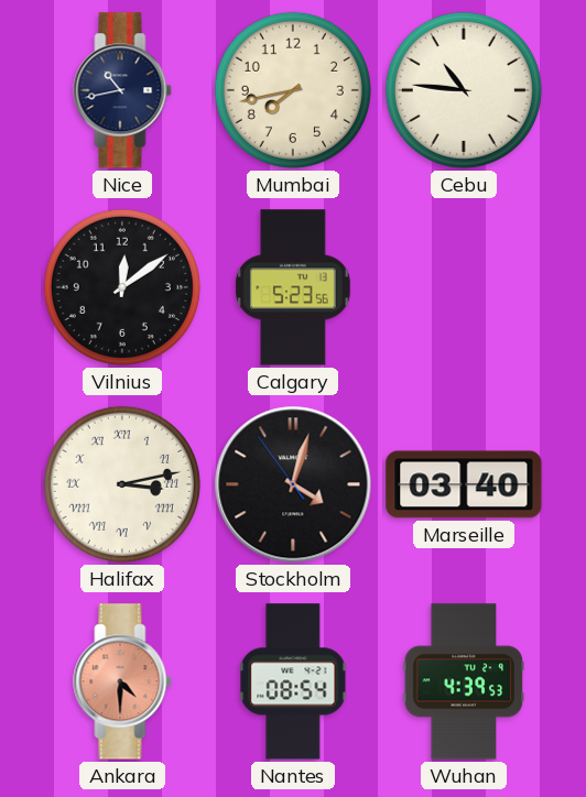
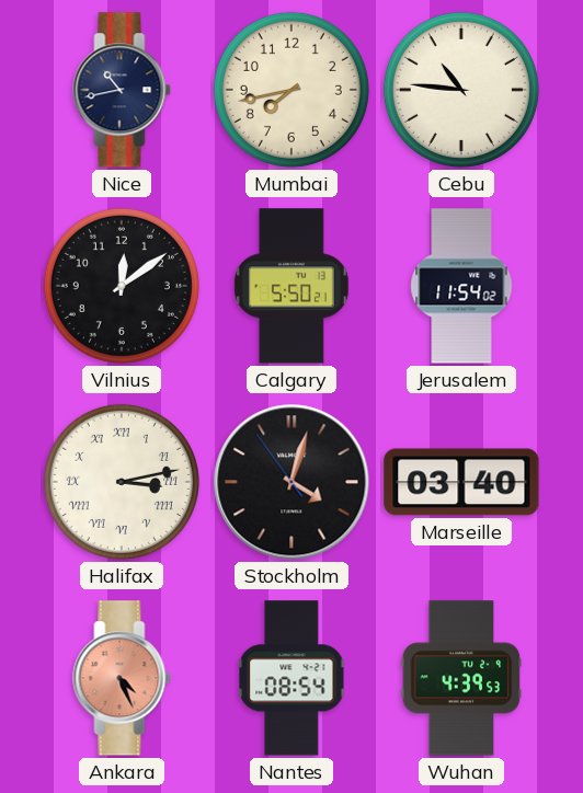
Calgary: 5:23 -> 5:50 (291, 286)
Jerusalem: none -> 11:54 (461, 286)
Ankara: 4:30 -> 4:26 (122, 678)
